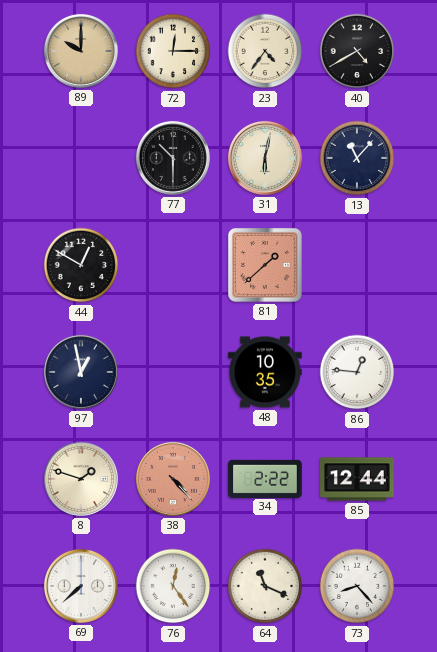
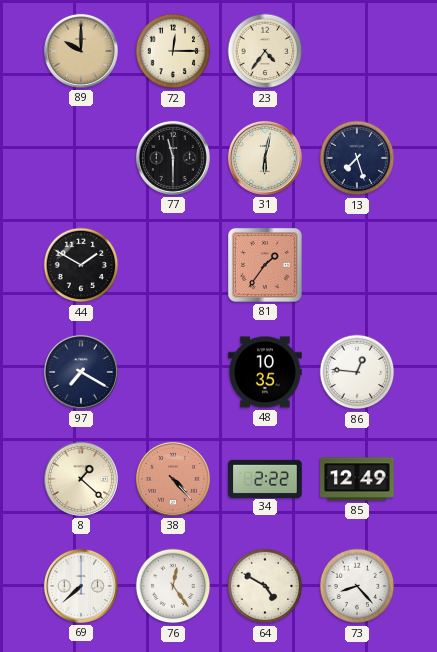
40: 4:40 -> none (357, 51)
77: 10:30 -> 11:30 (173, 158)
13: 11:07 -> 7:27 (357, 158)
44: 12:50 -> 1:50 (81, 265)
81: 1:38 -> 1:36 (265, 265)
97: 12:58 -> 7:20 (81, 372)
8: 1:48 -> 1:22 (81, 479)
85: 12:44 -> 12:49 (357, 479)
64: 11:19 -> 4:50 (265, 586)
